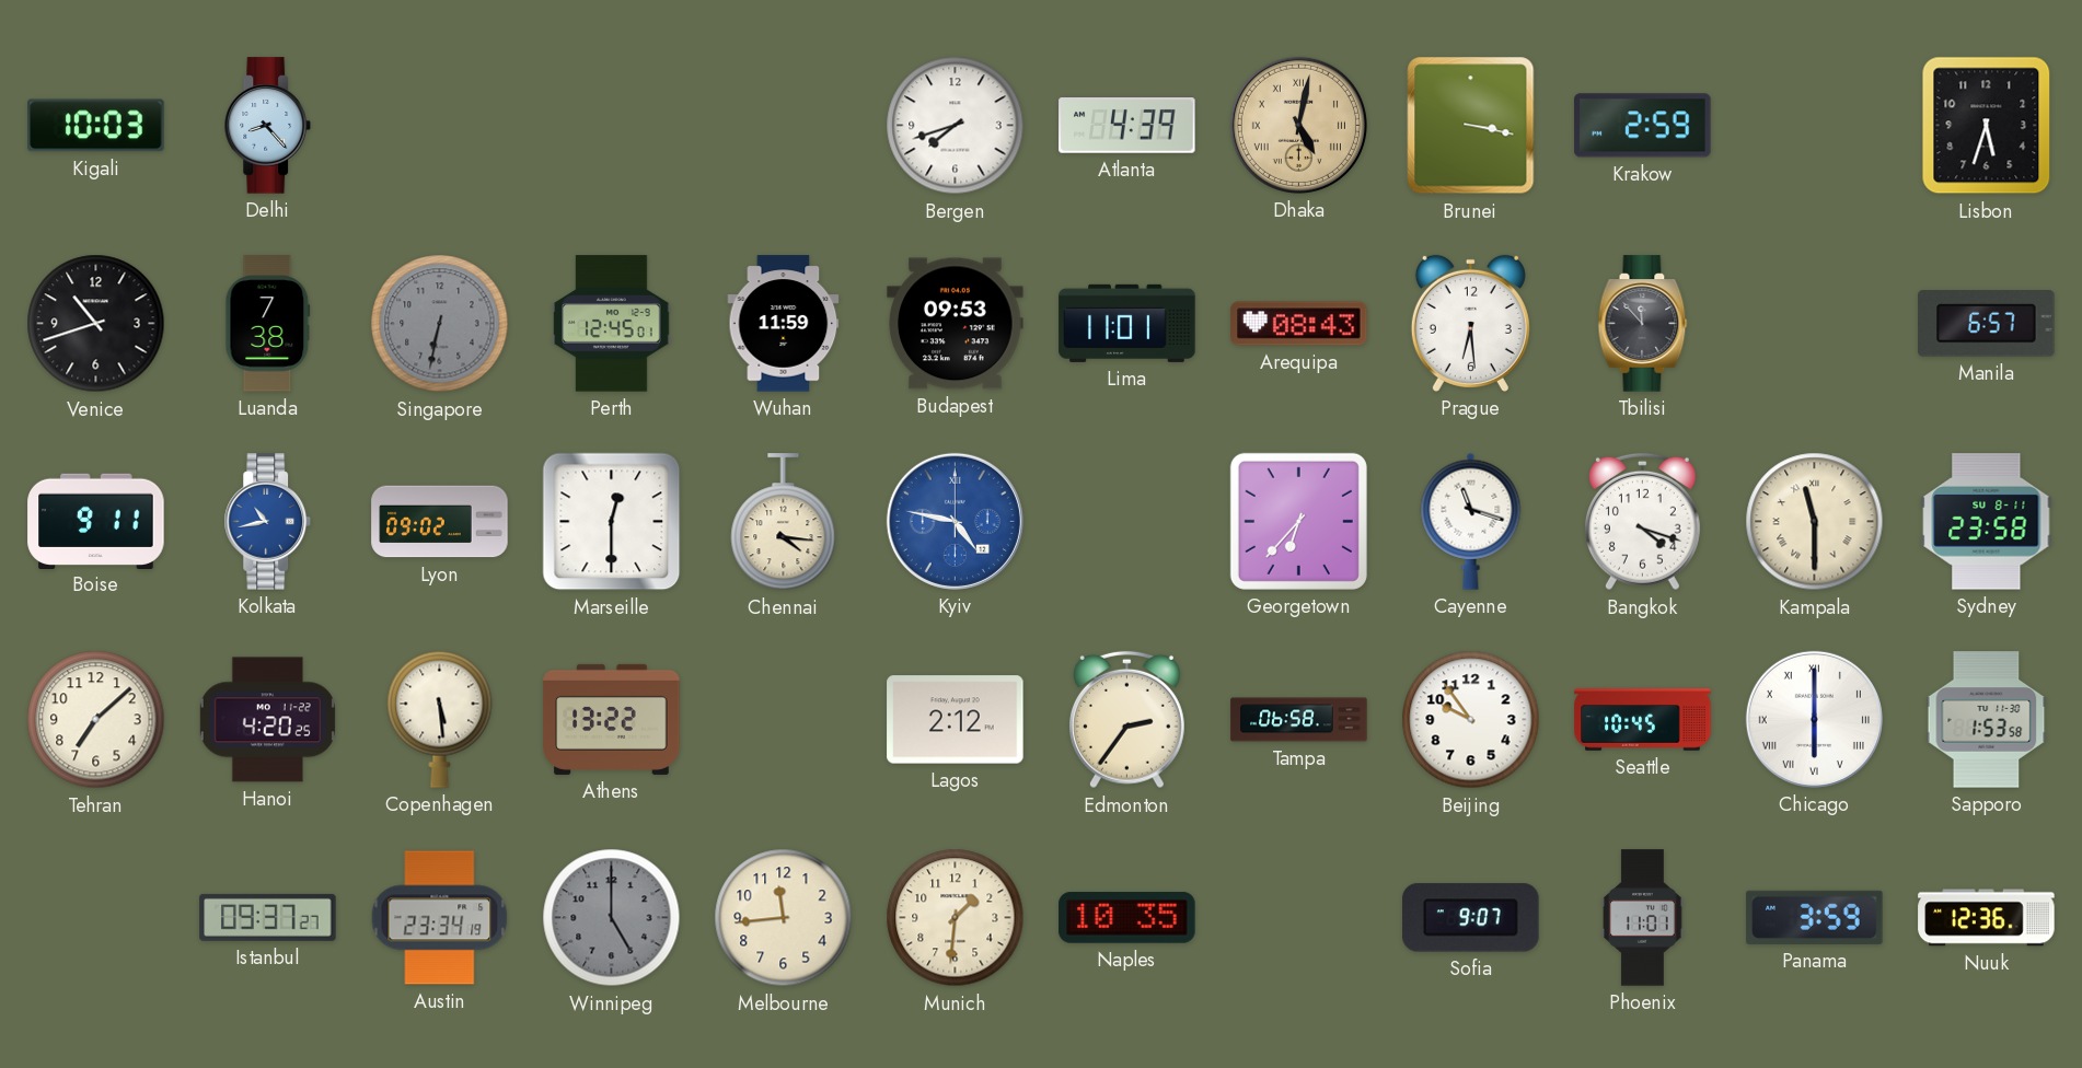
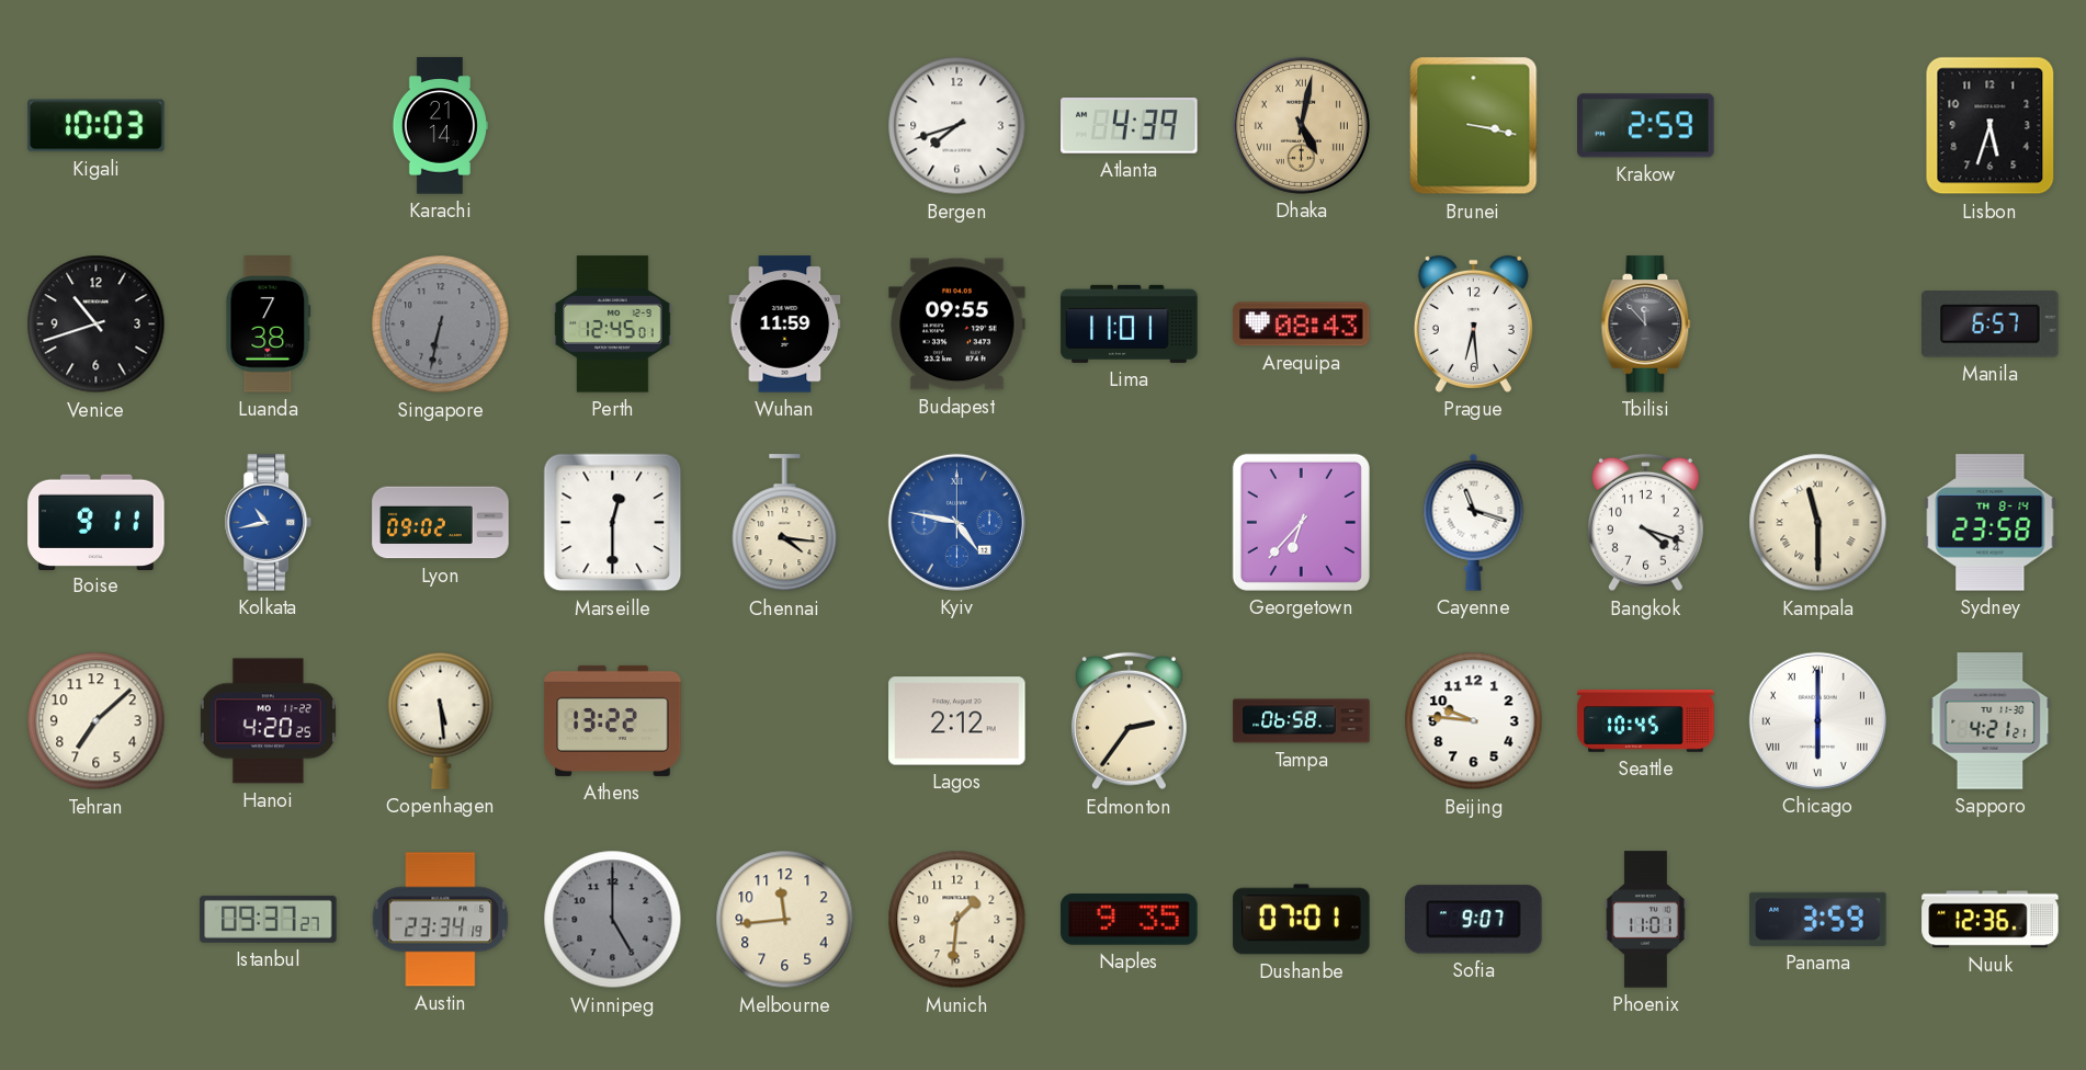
Delhi: 8:23 -> none (268, 126)
Karachi: none -> 21:14 (440, 126)
Budapest: 09:53 -> 09:55 (957, 325)
Sydney date: SU 8-11 -> TH 8-14 (1991, 523)
Beijing: 9:54 -> 9:46 (1474, 721)
Sapporo: 1:53 -> 4:21 (1991, 721)
Naples: 10:35 -> 9:35 (1130, 920)
Dushanbe: none -> 07:01 (1302, 920)
